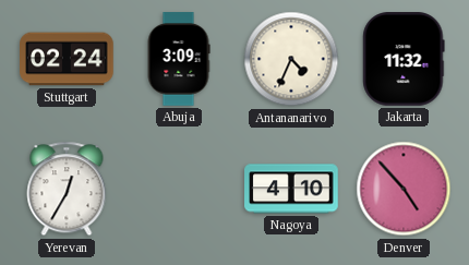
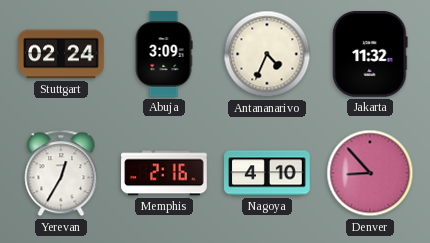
Memphis: none -> 2:16 (164, 173)
Denver: 4:53 -> 8:53 (370, 173)
